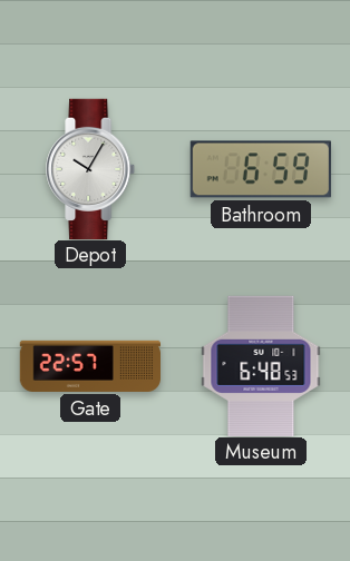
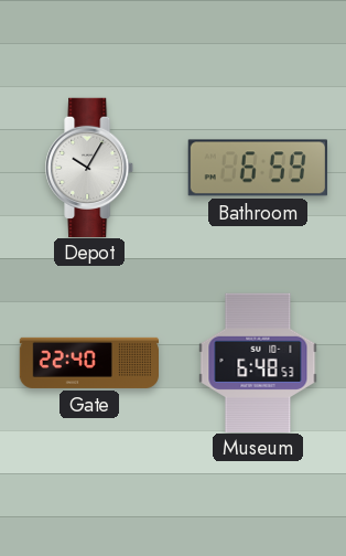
Gate: 22:57 -> 22:40 (88, 363)
